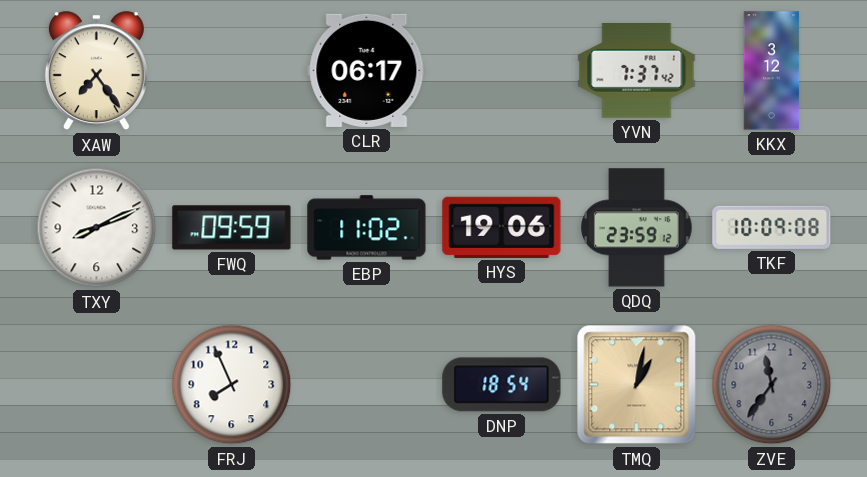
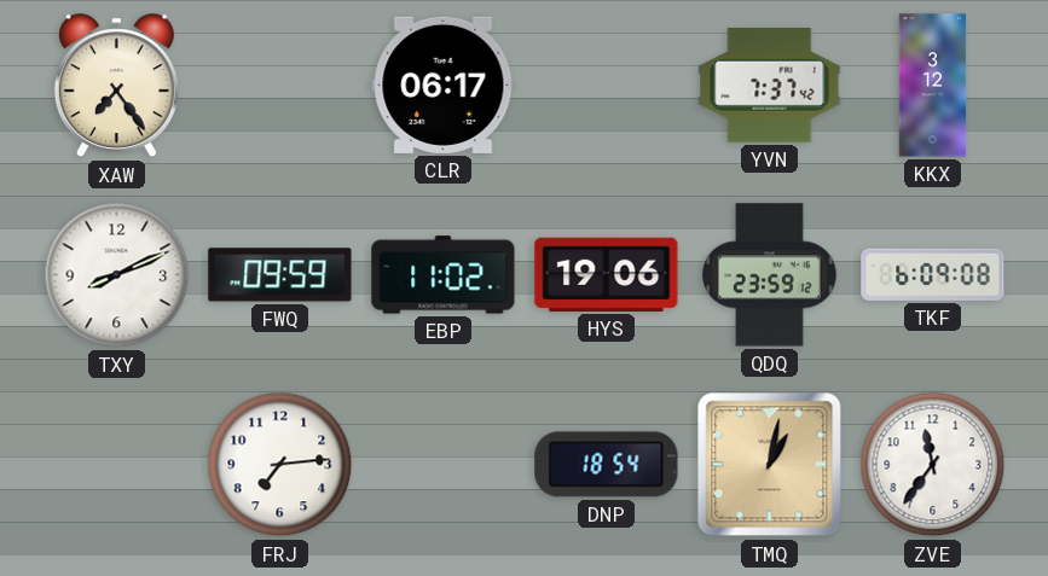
TKF: 10:09 -> 6:09 (933, 274)
FRJ: 7:56 -> 7:14 (280, 465)
ZVE dial: grey -> white (933, 465)
